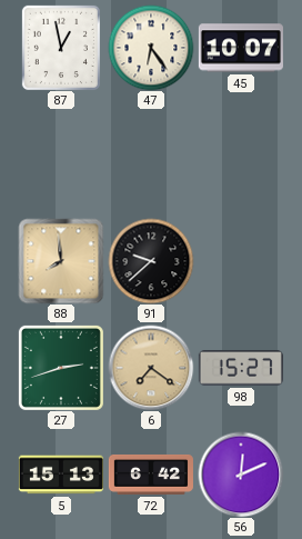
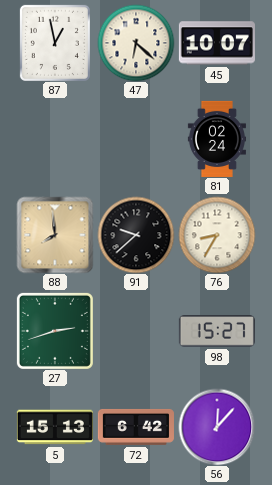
47: 6:24 -> 6:22 (136, 43)
81: none -> 02:24 (217, 139)
76: none -> 8:35 (217, 235)
6: 7:21 -> none (151, 368)
56: 12:11 -> 12:07 (217, 427)
